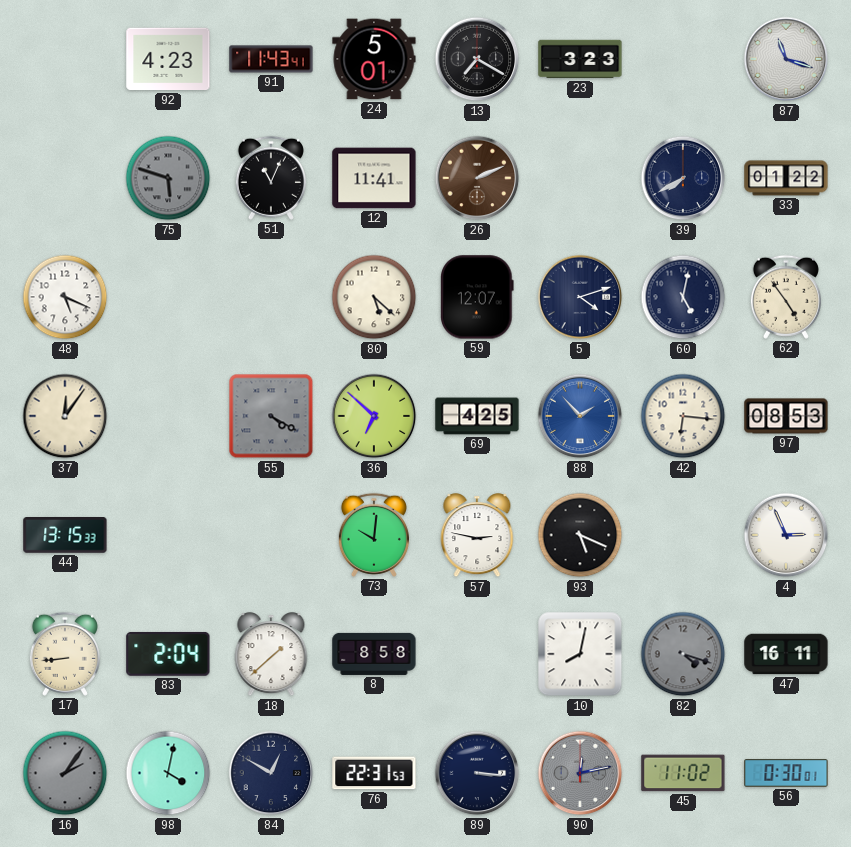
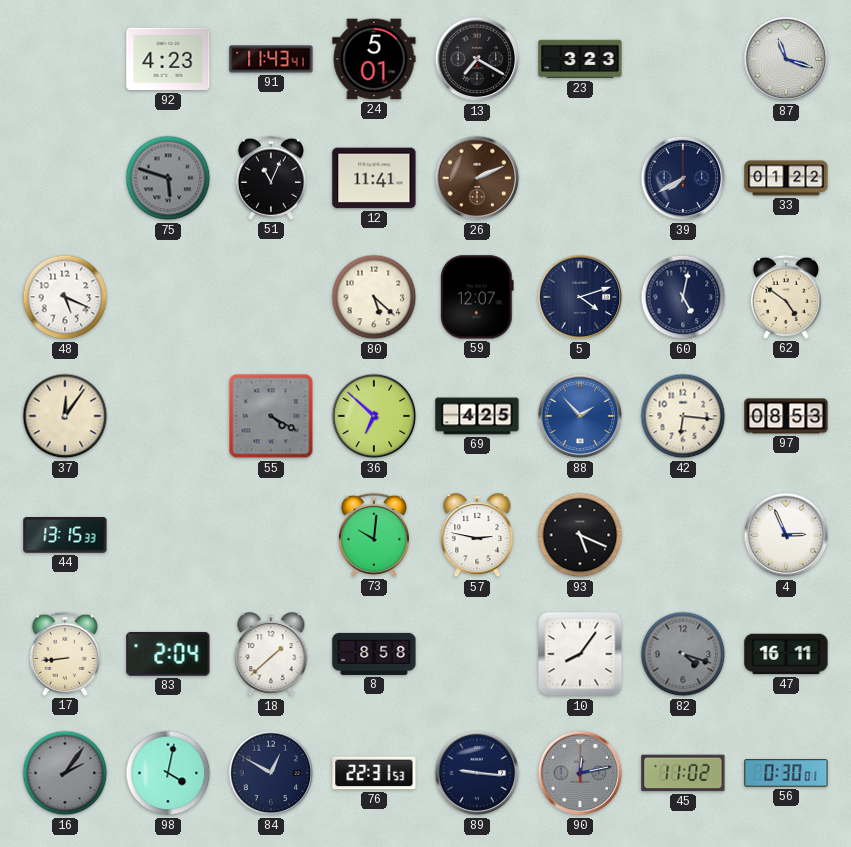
62: 4:54 -> 4:51 (786, 297)
10: 8:02 -> 8:06 (580, 654)
89: 3:16 -> 9:16 (477, 773)
